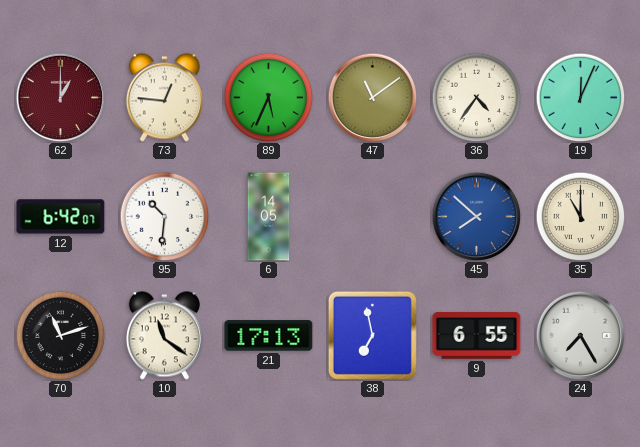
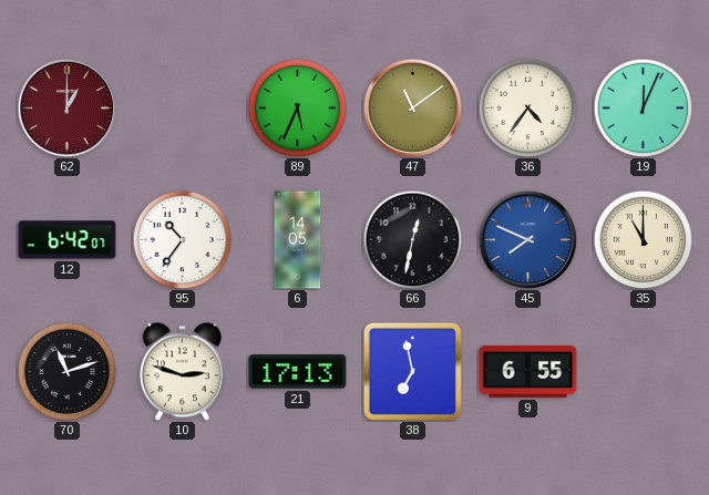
73: 12:46 -> none (164, 98)
95: 10:31 -> 10:36 (182, 239)
66: none -> 12:32 (412, 239)
45: 7:52 -> 7:49 (527, 239)
10: 11:21 -> 2:48 (182, 372)
24: 7:25 -> none (580, 335)
